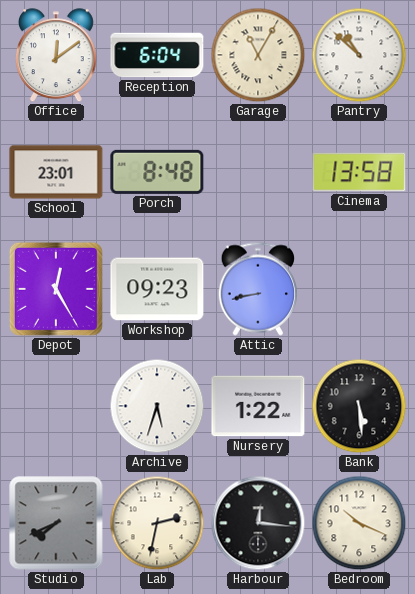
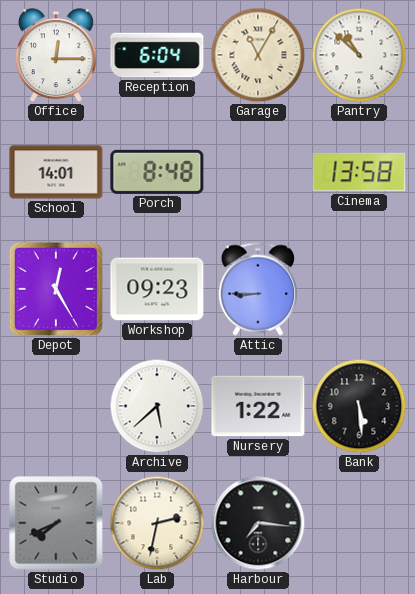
Office: 12:09 -> 12:15 (56, 56)
School: 23:01 -> 14:01 (56, 172)
Attic: 8:43 -> 8:45 (258, 289)
Archive: 5:33 -> 5:38 (157, 406)
Harbour: 12:16 -> 7:16 (258, 523)
Bedroom: 10:19 -> none (359, 523)
